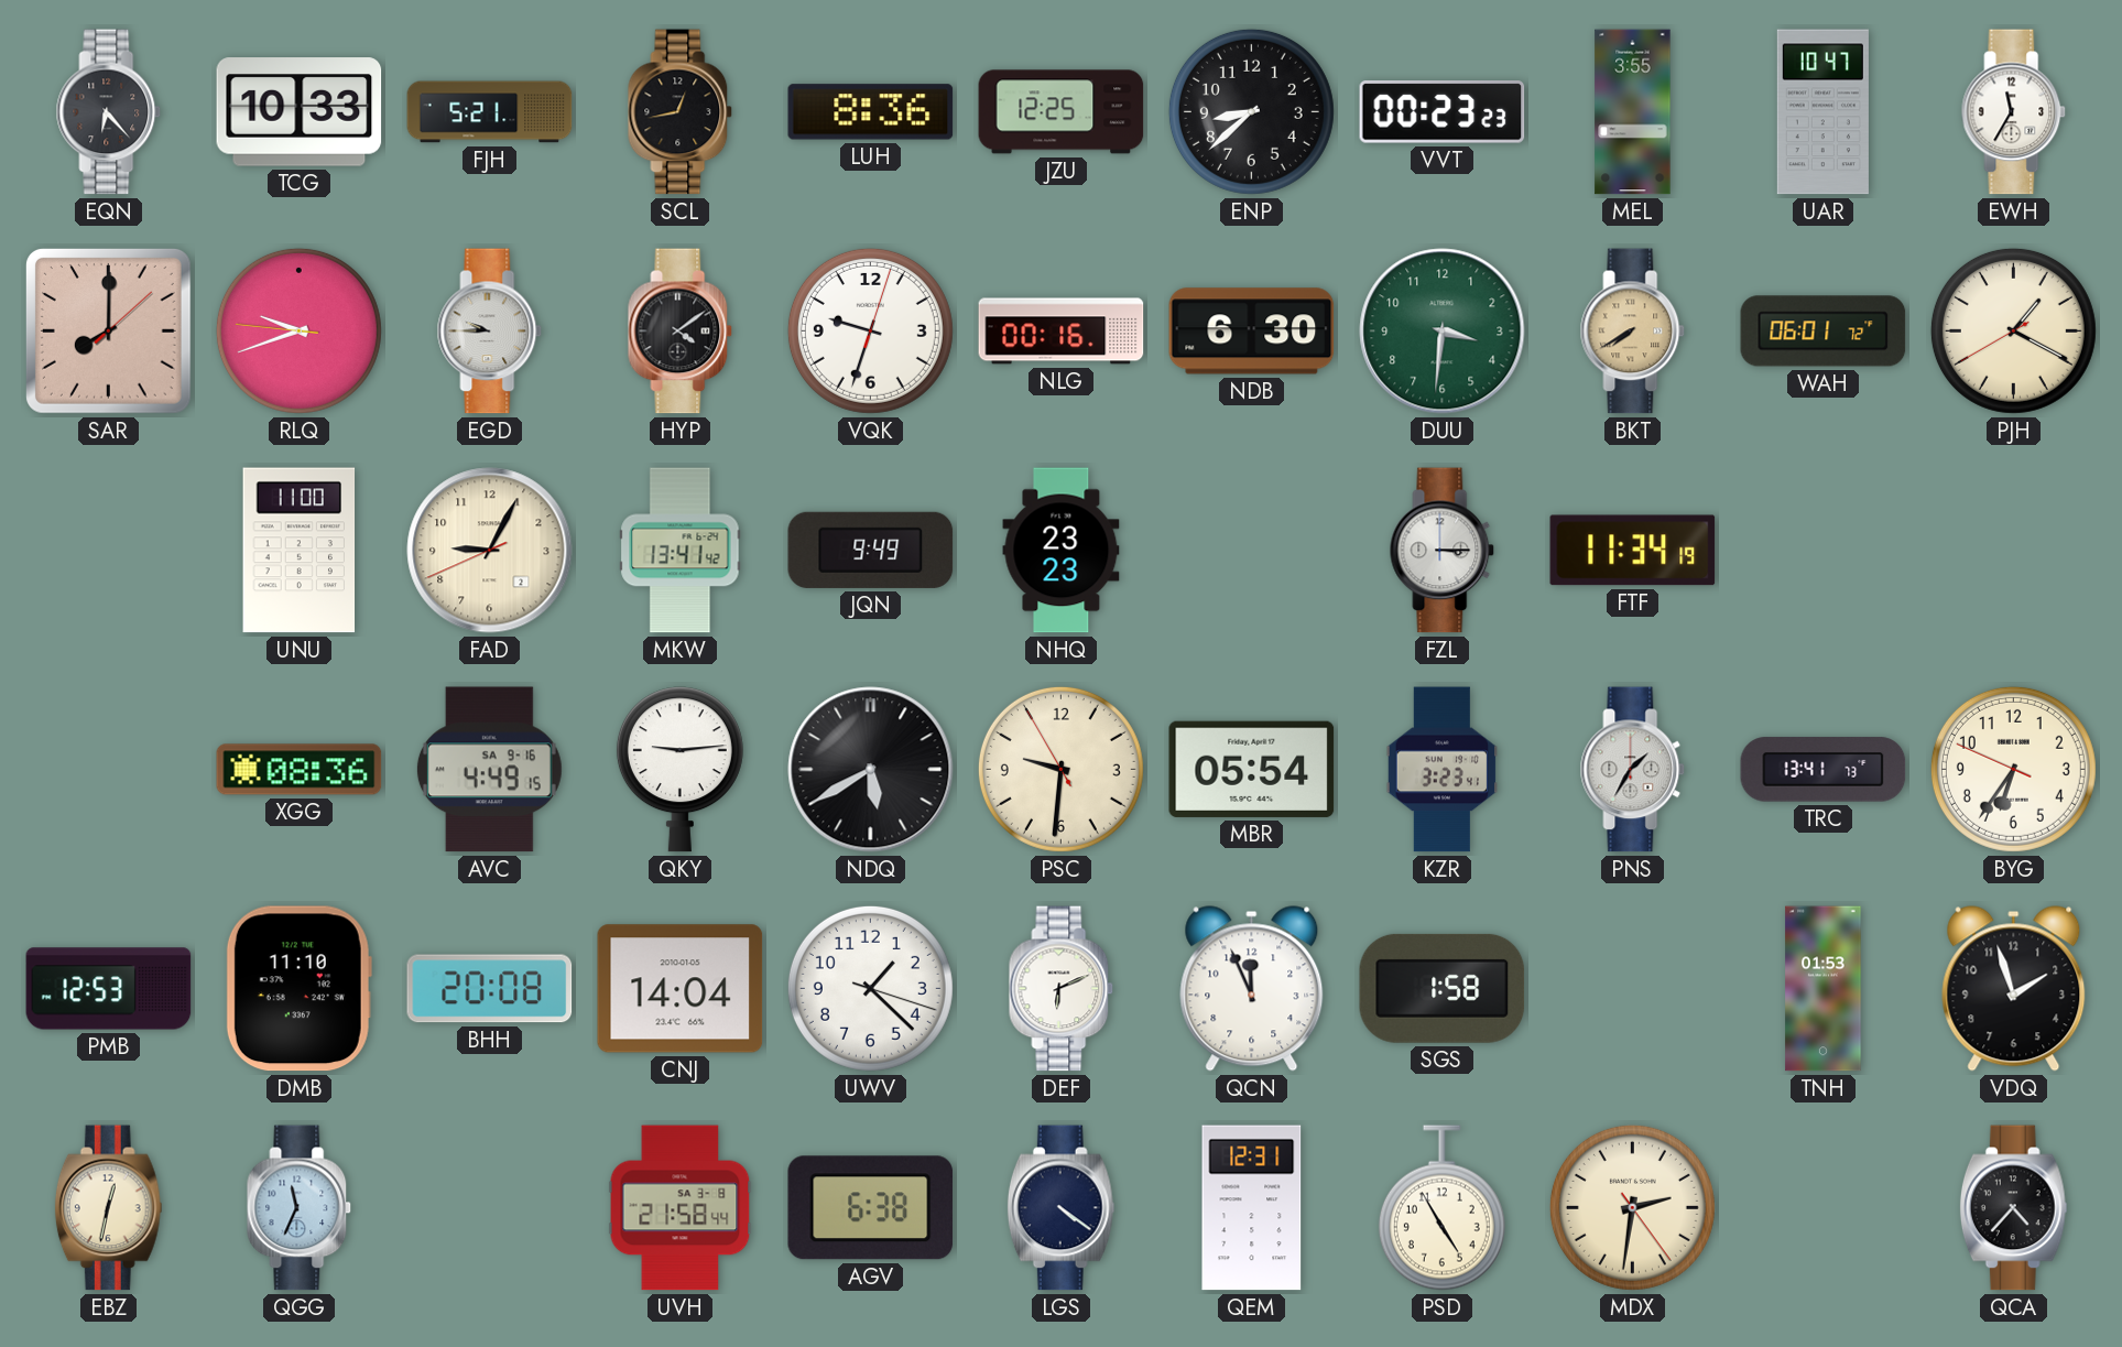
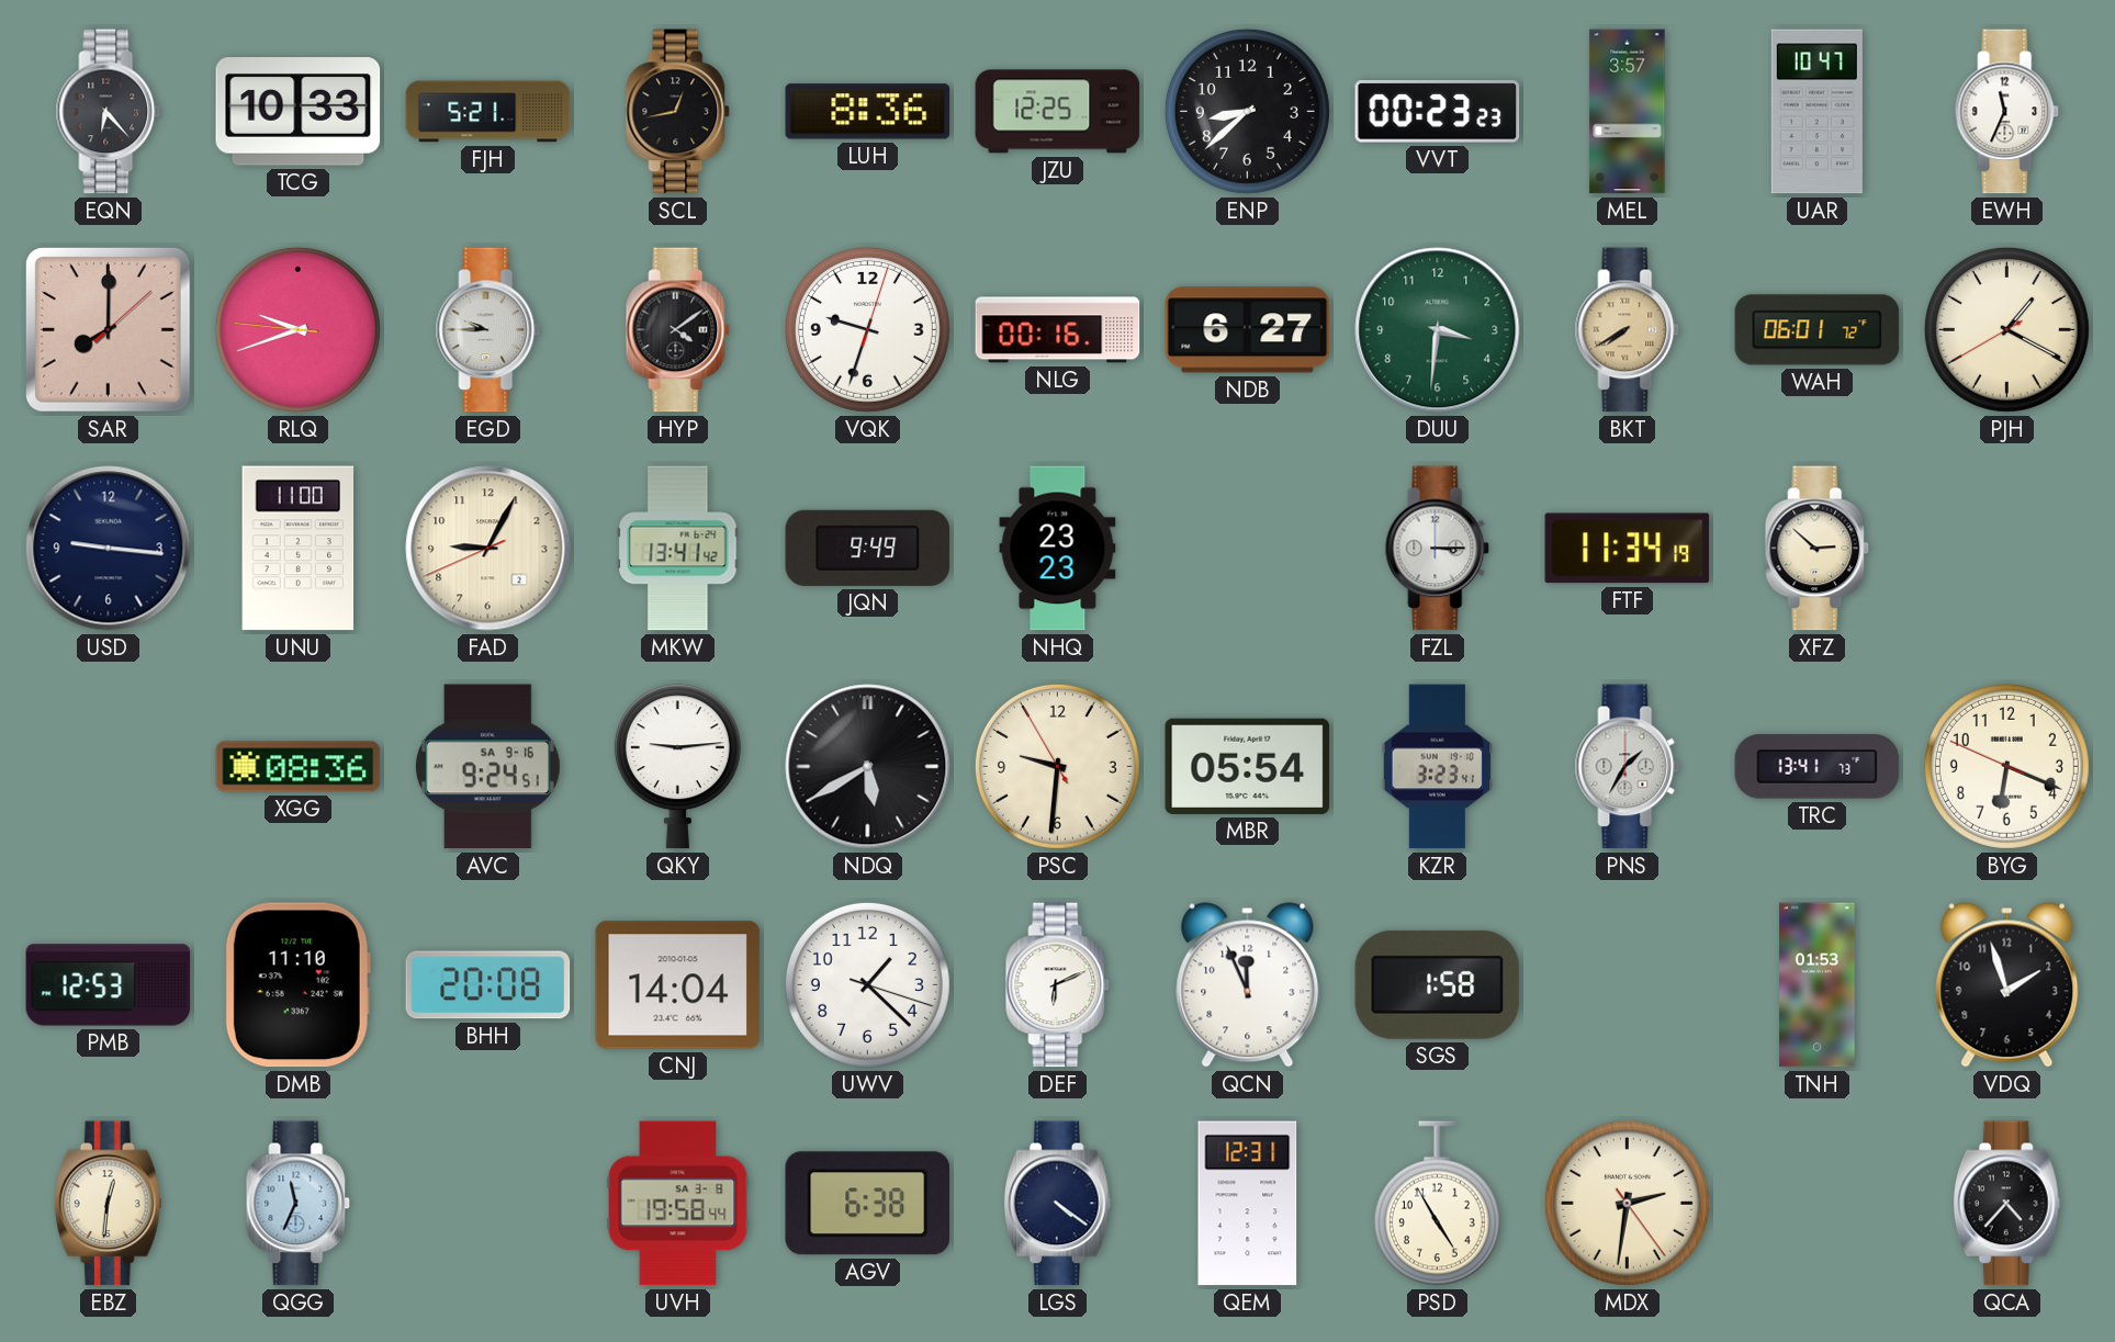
MEL: 3:55 -> 3:57 (1628, 112)
EWH: 11:35 -> 11:34 (2007, 112)
NDB: 6:30 -> 6:27 (1248, 330)
USD: none -> 9:16 (109, 549)
XFZ: none -> 2:52 (1818, 549)
AVC: 4:49 -> 9:24 (487, 767)
BYG: 6:35 -> 6:18 (2006, 766)
EBZ: 12:32 -> 12:31 (108, 1204)
UVH: 21:58 -> 19:58 (678, 1204)
